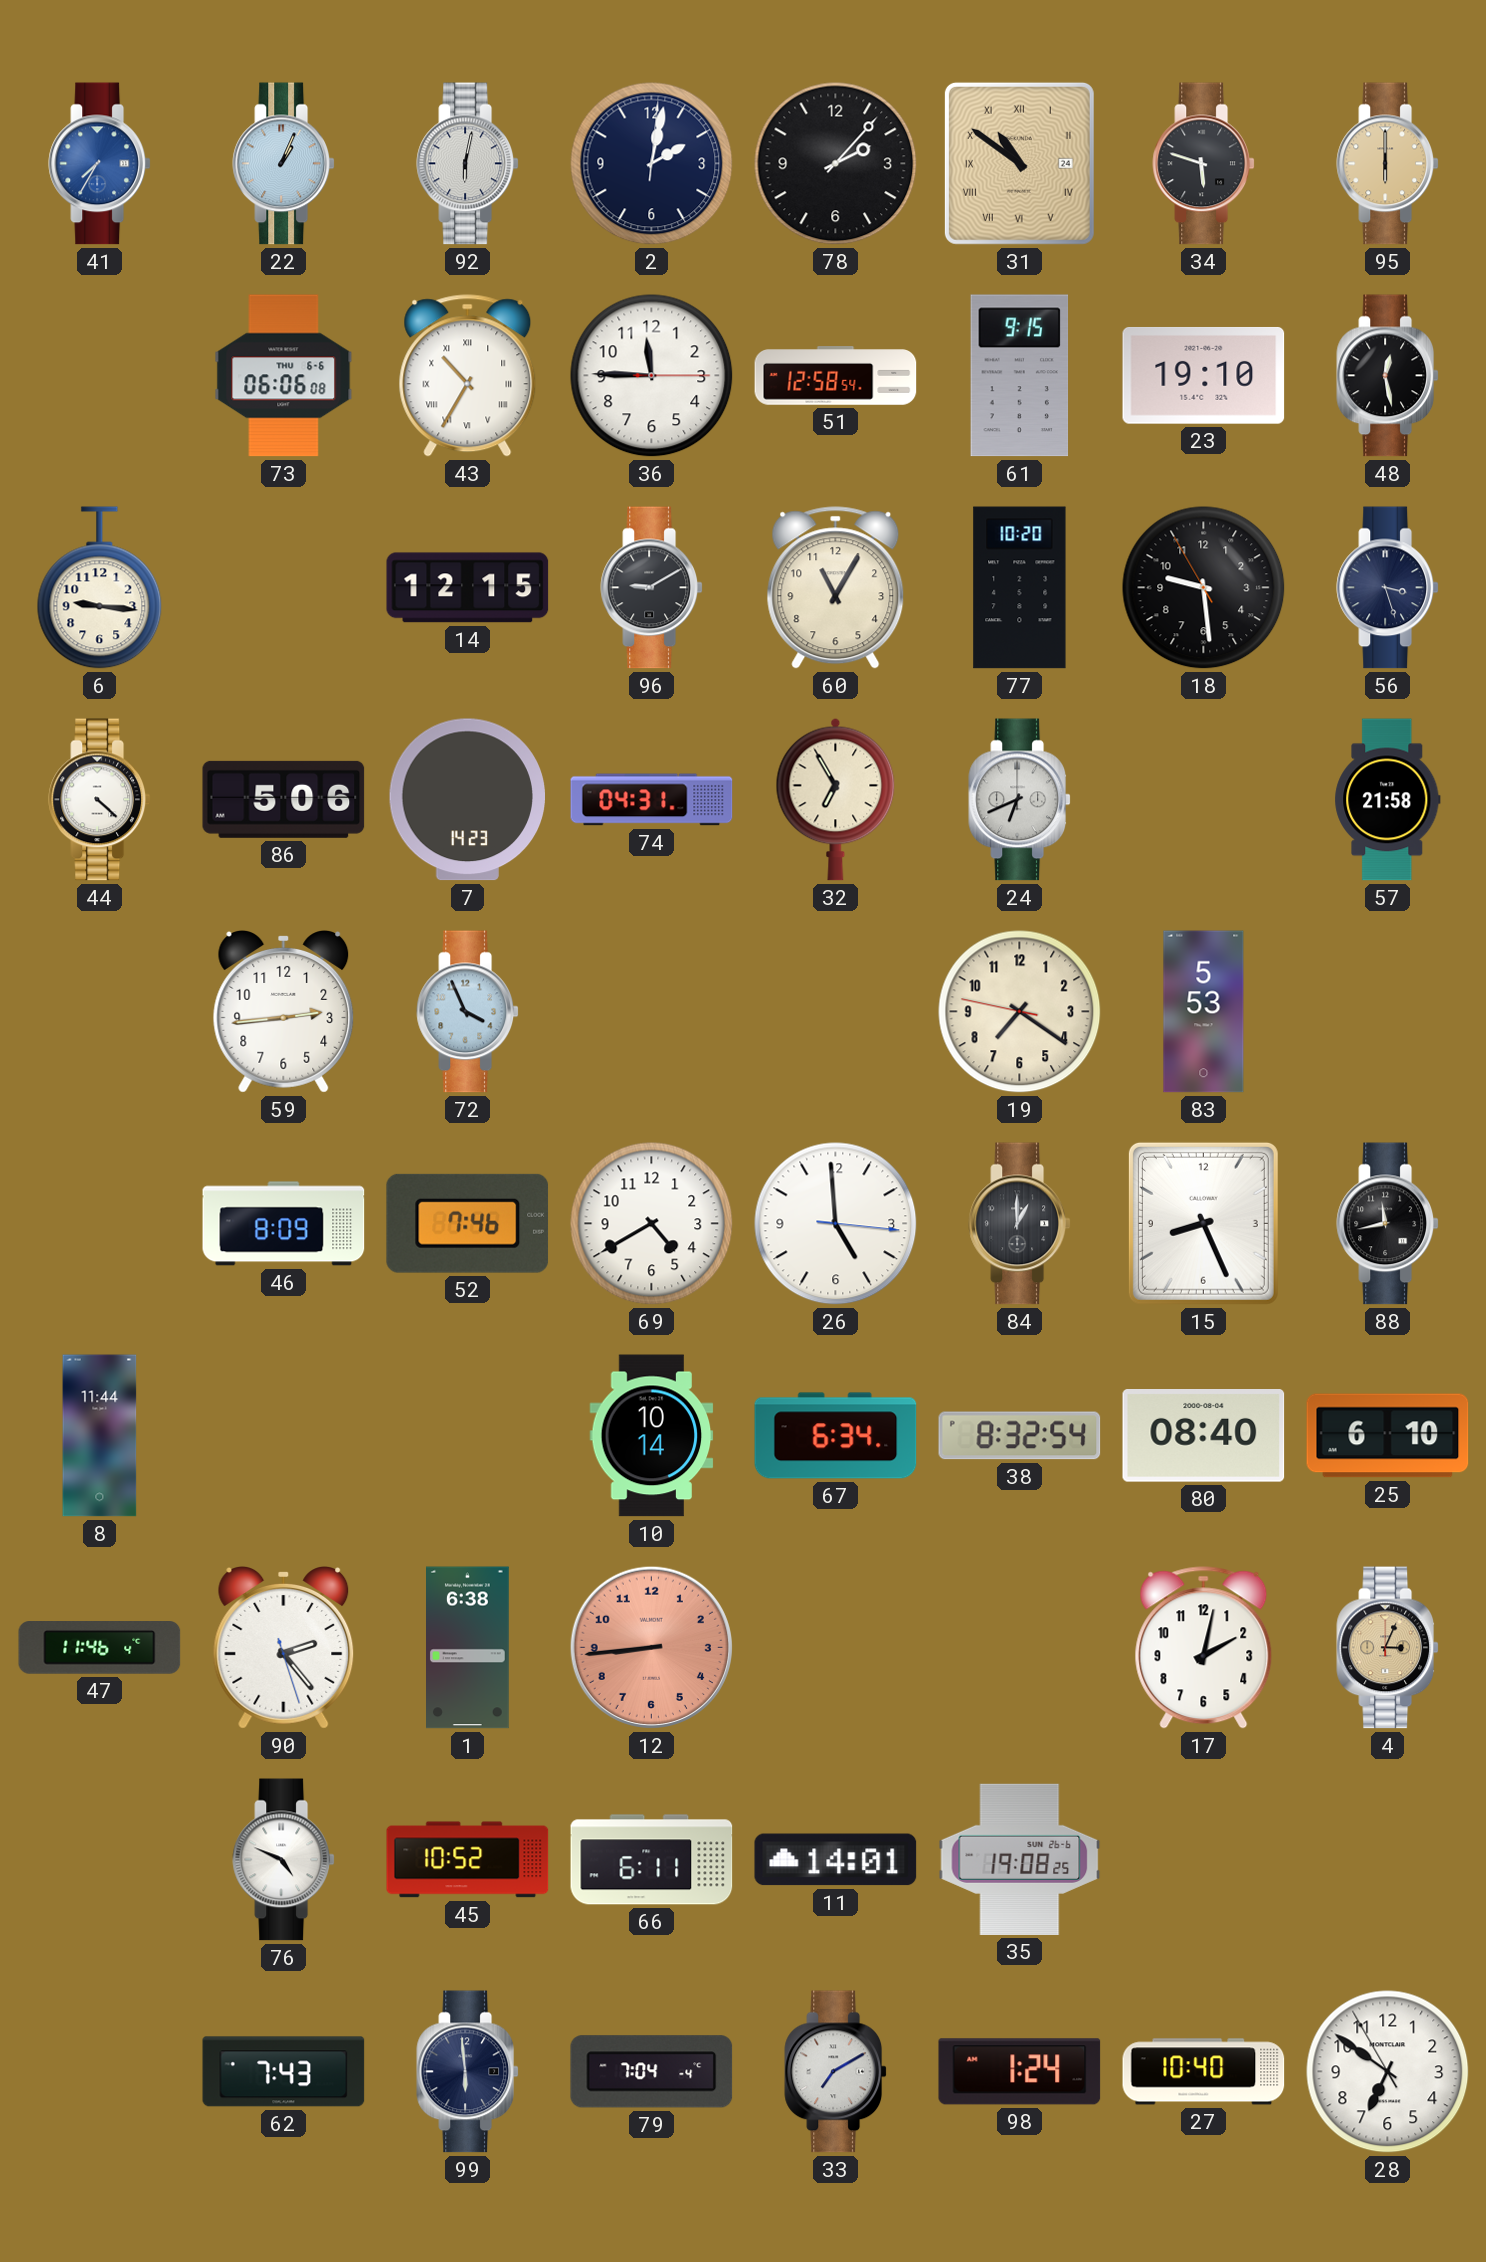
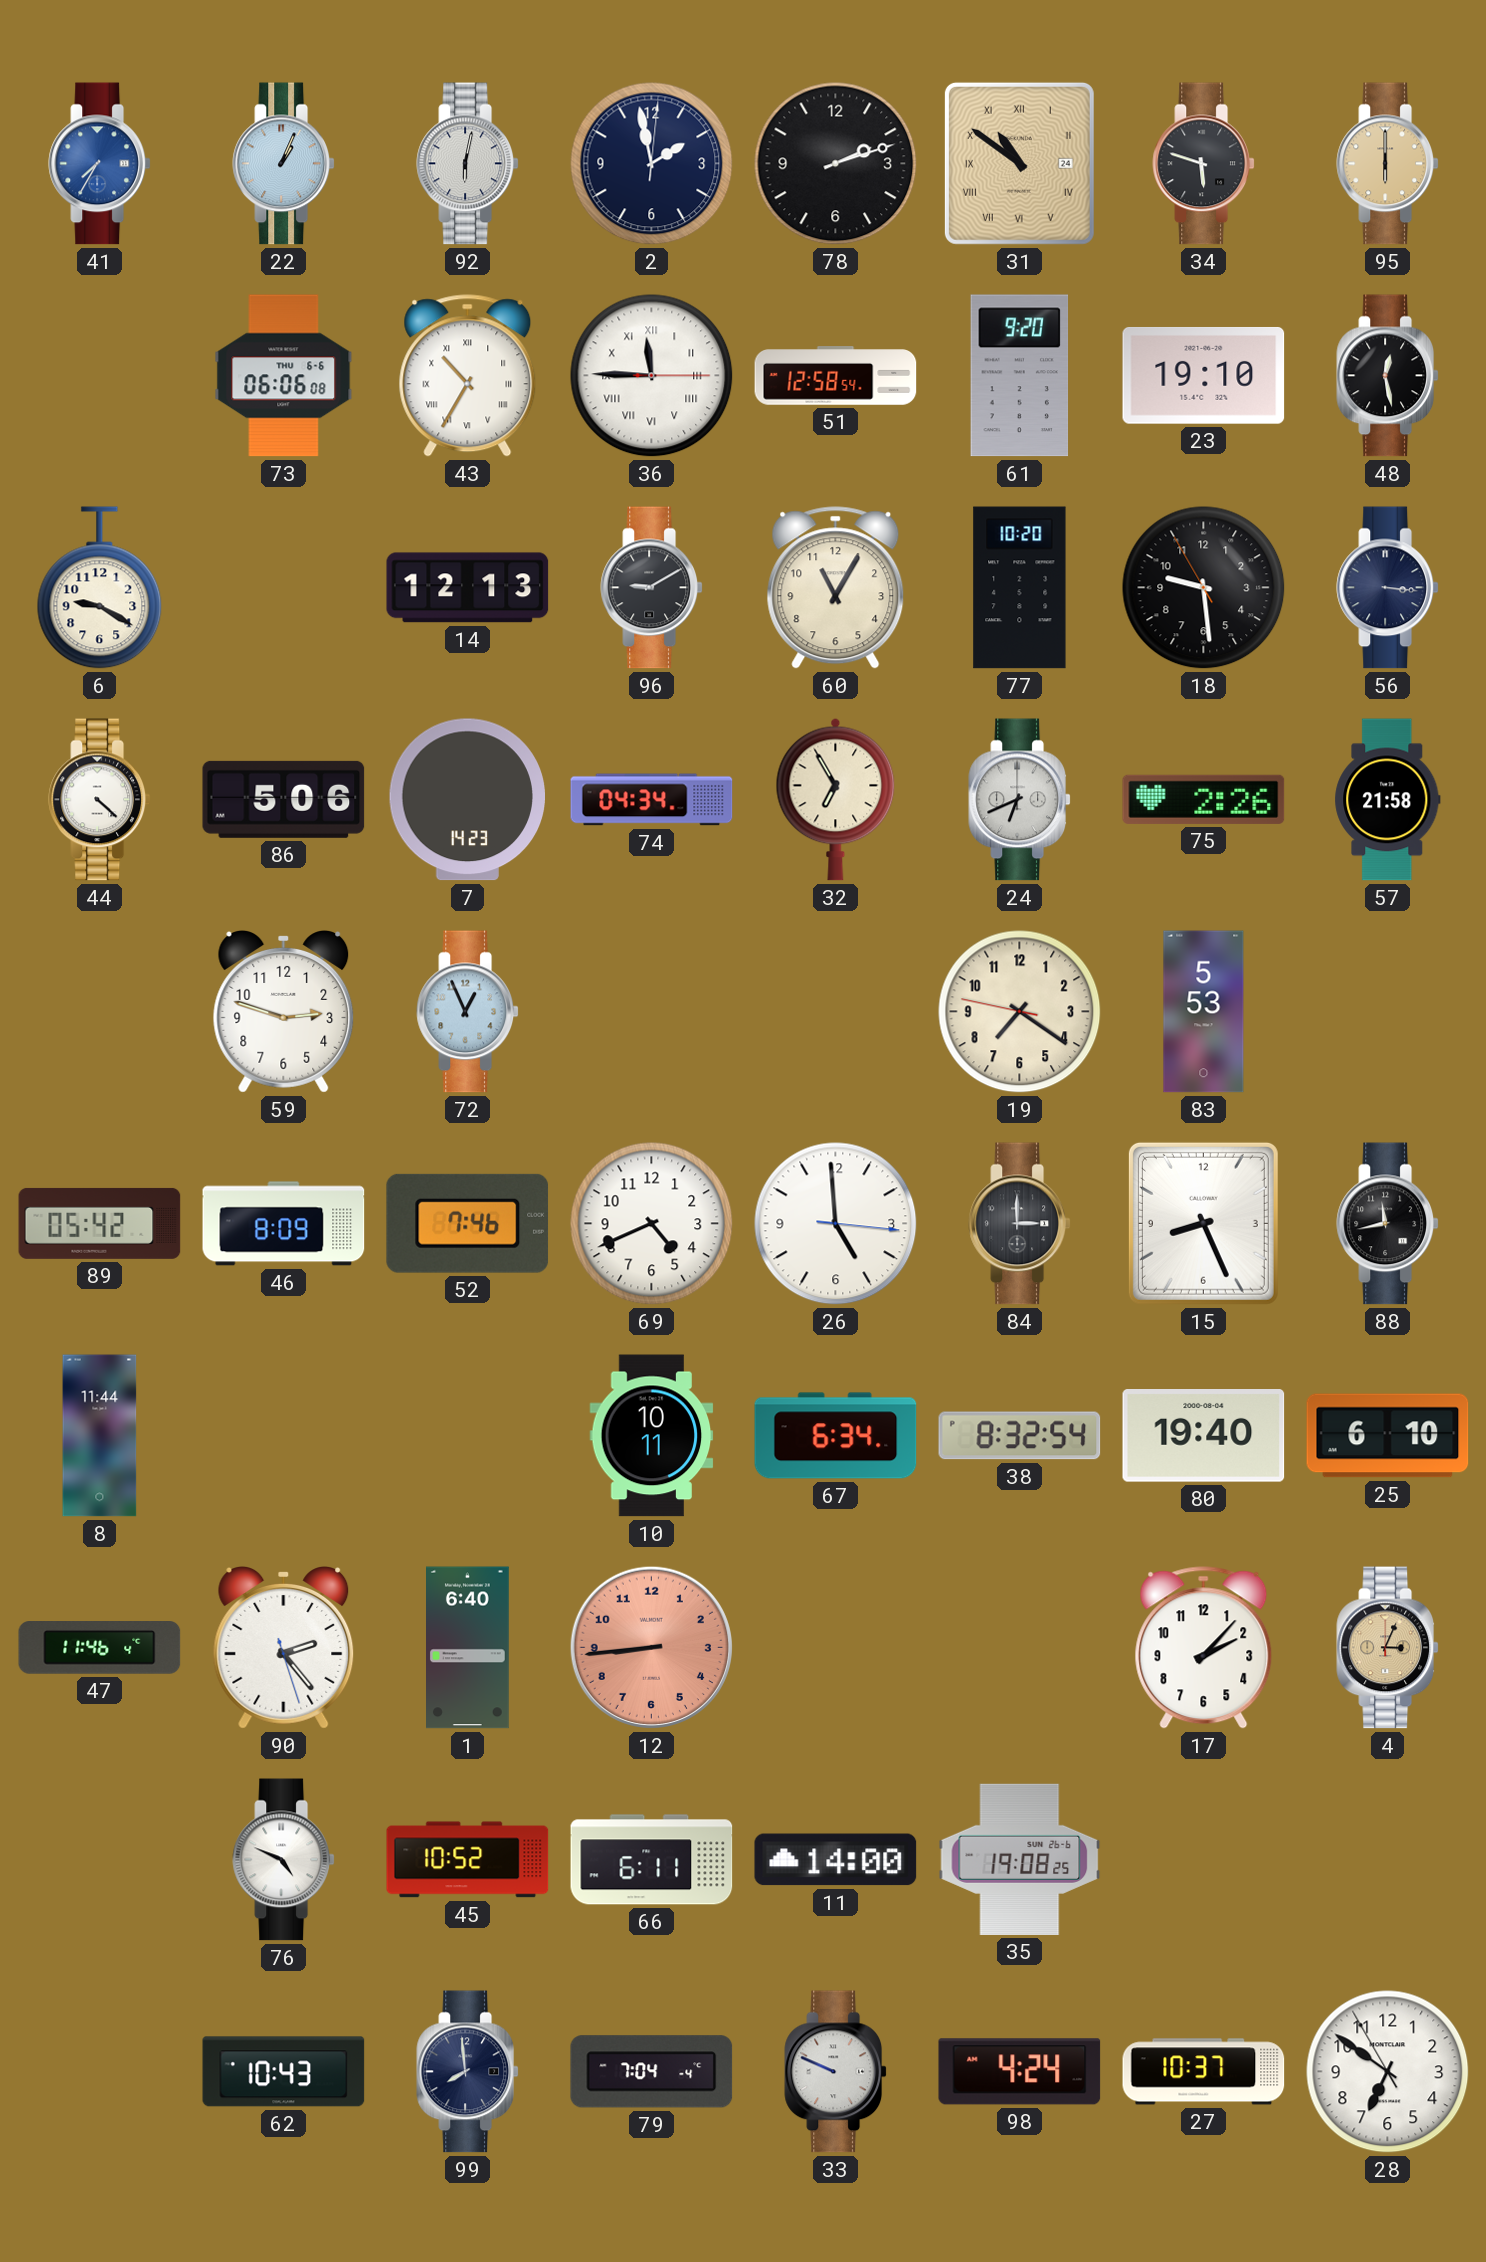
2: 2:02 -> 1:58 (652, 164)
78: 2:07 -> 2:12 (836, 164)
36 numerals: Arabic -> Roman (652, 376)
61: 9:15 -> 9:20 (1020, 376)
6: 9:16 -> 9:20 (100, 588)
14: 12:15 -> 12:13 (468, 588)
56: 3:27 -> 3:16 (1387, 588)
74: 04:31 -> 04:34 (652, 800)
75: none -> 2:26 (1204, 799)
59: 2:44 -> 2:48 (284, 1012)
72: 3:56 -> 12:56 (467, 1012)
89: none -> 05:42 (100, 1223)
69: 4:40 -> 4:41 (652, 1224)
84: 1:00 -> 3:00 (1019, 1224)
10: 10:14 -> 10:11 (652, 1436)
80: 08:40 -> 19:40 (1204, 1436)
1: 6:38 -> 6:40 (468, 1648)
17: 2:02 -> 2:07 (1204, 1648)
11: 14:01 -> 14:00 (836, 1860)
62: 7:43 -> 10:43 (284, 2072)
99: 5:59 -> 7:59 (467, 2072)
33: 7:10 -> 9:49 (835, 2072)
98: 1:24 -> 4:24 (1020, 2072)
27: 10:40 -> 10:37 (1204, 2072)
